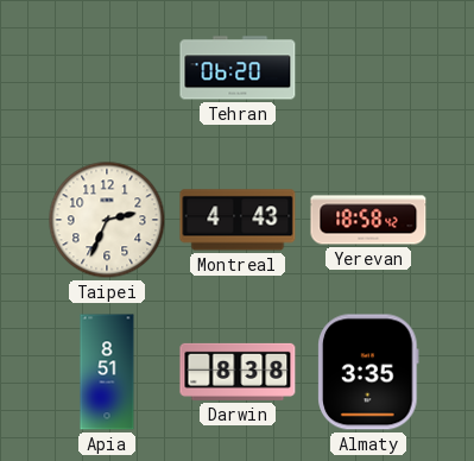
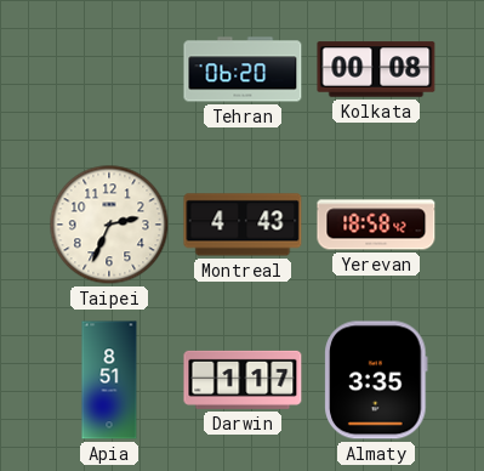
Kolkata: none -> 00:08 (376, 69)
Darwin: 8:38 -> 1:17 (243, 380)
